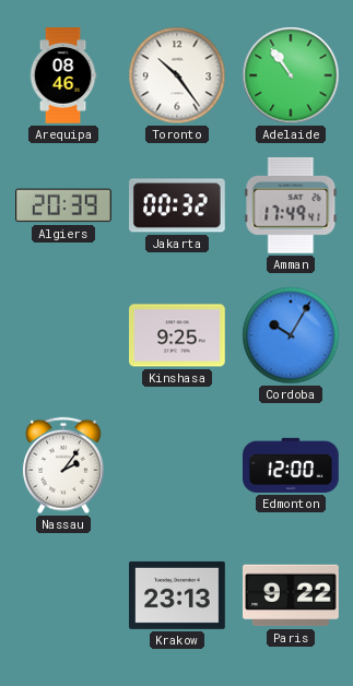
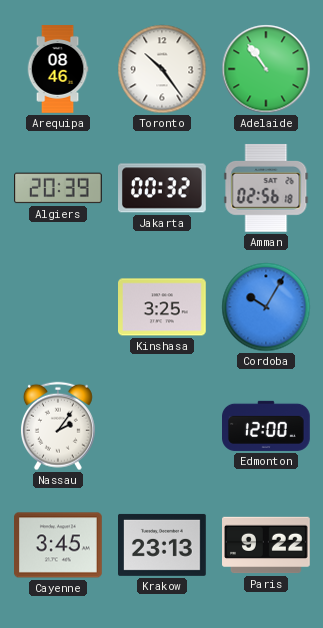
Amman: 17:49 -> 02:56 (266, 188)
Kinshasa: 9:25 -> 3:25 (163, 307)
Cayenne: none -> 3:45 (59, 545)
